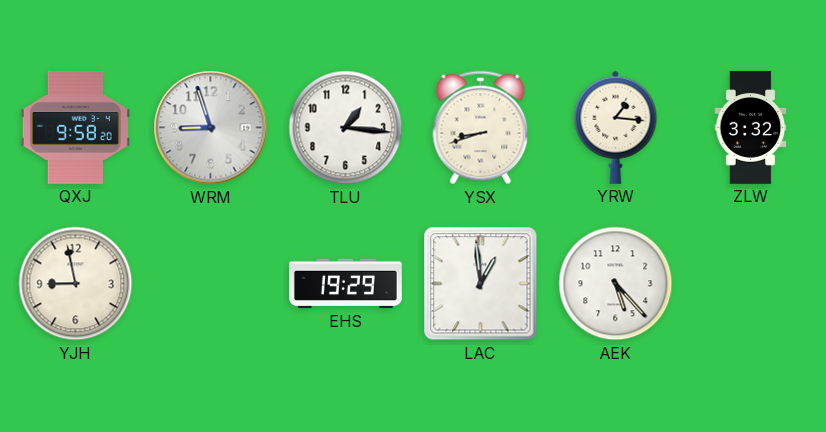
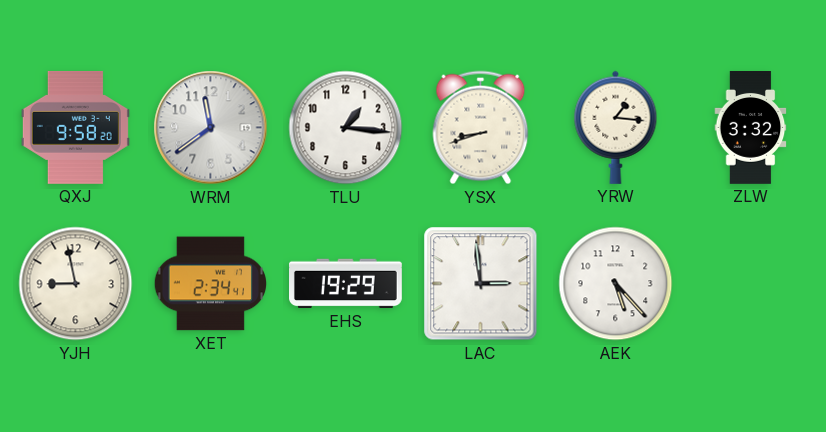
WRM: 8:57 -> 11:39 (211, 128)
XET: none -> 2:34 (210, 284)
LAC: 12:59 -> 2:59 (481, 284)
